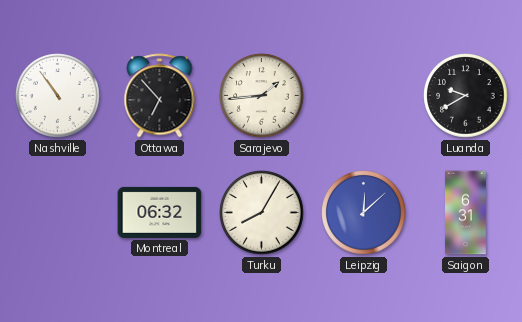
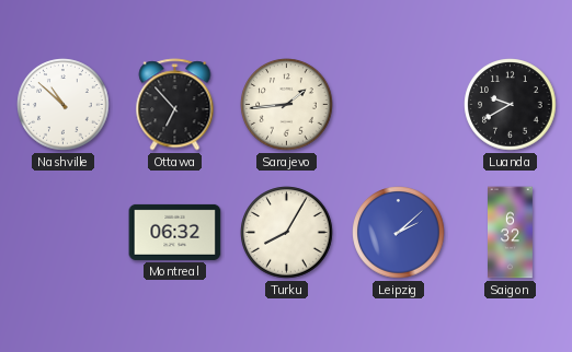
Nashville: 10:54 -> 10:52 (64, 105)
Leipzig: 12:08 -> 2:08 (399, 233)
Saigon: 6:31 -> 6:32 (511, 233)
